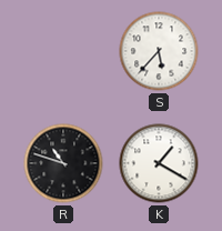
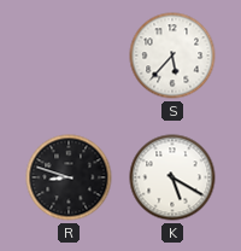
R: 10:48 -> 8:48 (69, 177)
K: 1:20 -> 5:20 (172, 177)
